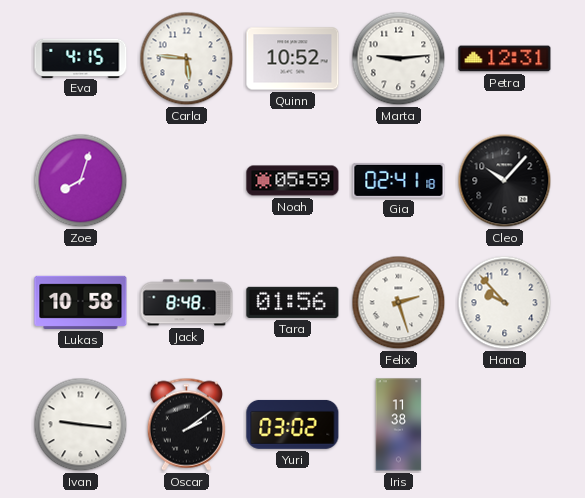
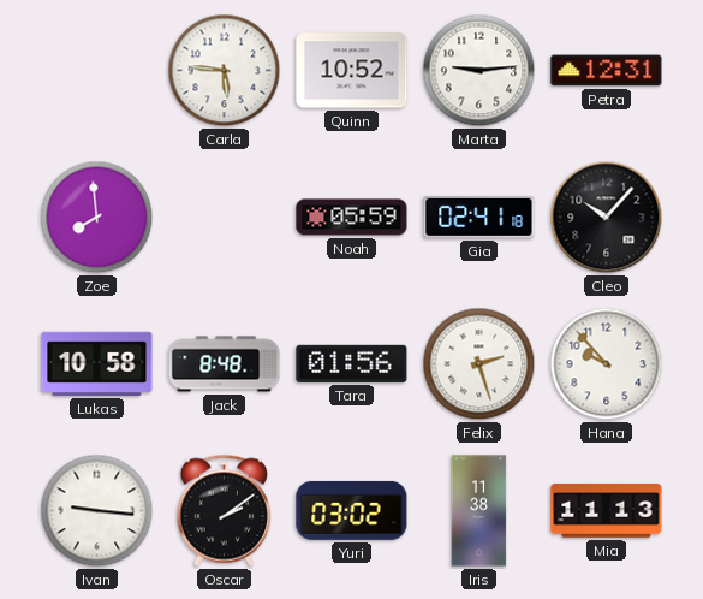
Eva: 4:15 -> none (81, 58)
Zoe: 8:03 -> 7:59 (97, 218)
Mia: none -> 11:13 (607, 511)
